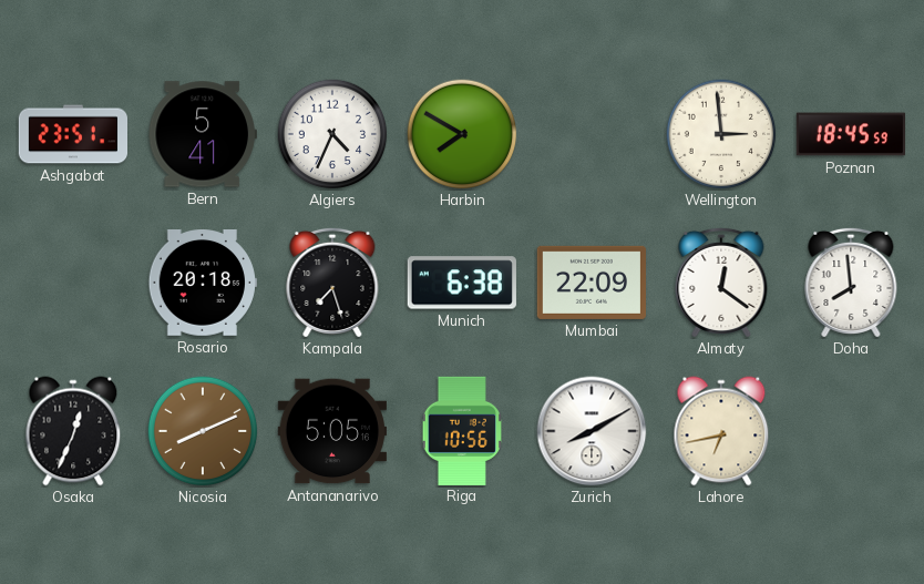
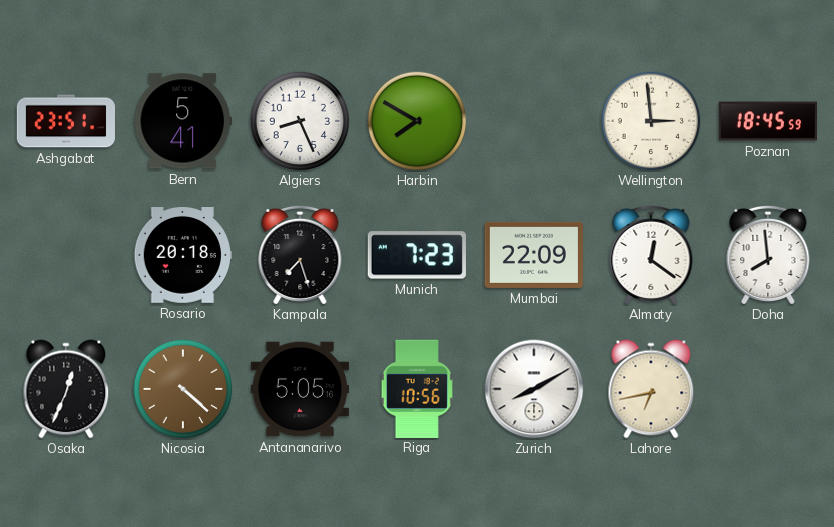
Algiers: 4:34 -> 8:26 (300, 121)
Munich: 6:38 -> 7:23 (417, 255)
Nicosia: 8:11 -> 4:22 (183, 389)
